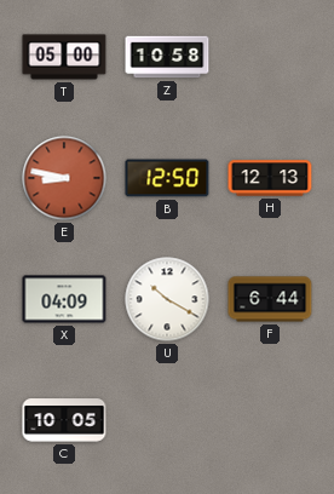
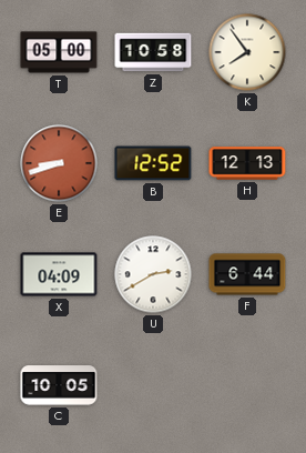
K: none -> 7:54 (247, 52)
E: 8:47 -> 8:42 (59, 163)
B: 12:50 -> 12:52 (153, 163)
U: 10:20 -> 2:40 (153, 274)
